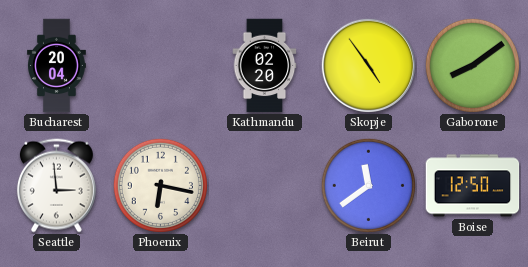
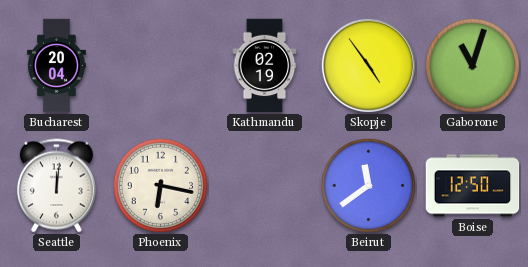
Kathmandu: 02:20 -> 02:19 (265, 66)
Gaborone: 8:09 -> 11:03 (472, 65)
Seattle: 2:59 -> 12:01 (56, 186)
